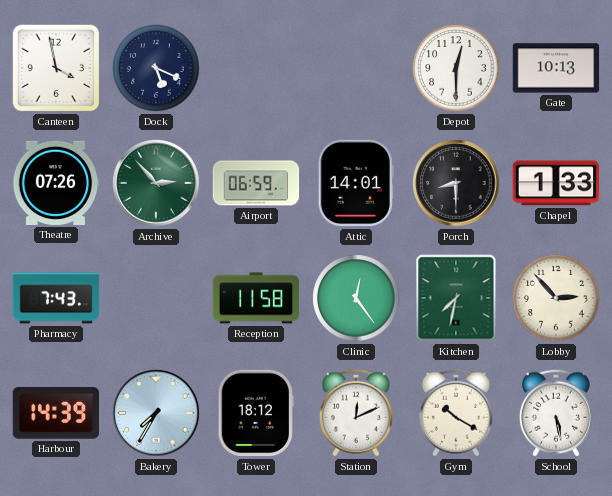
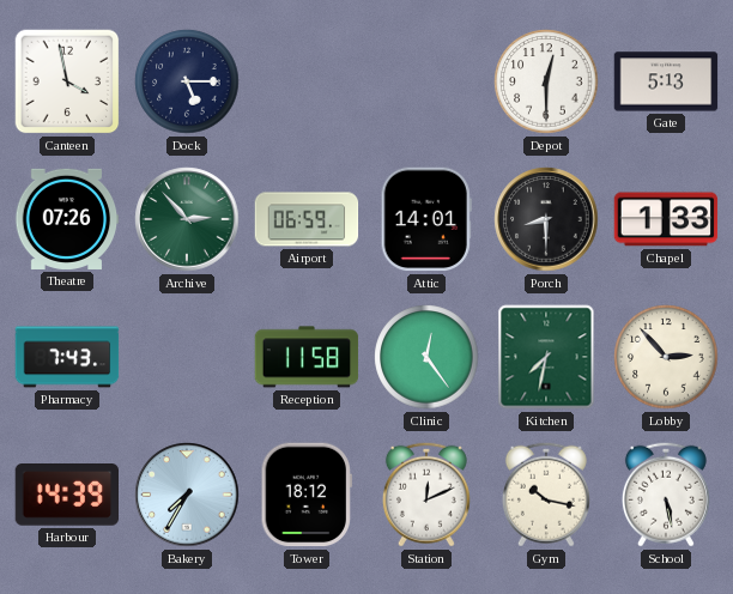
Dock: 5:19 -> 5:15 (187, 81)
Gate: 10:13 -> 5:13 (666, 81)
Gym: 10:20 -> 10:17 (546, 495)
